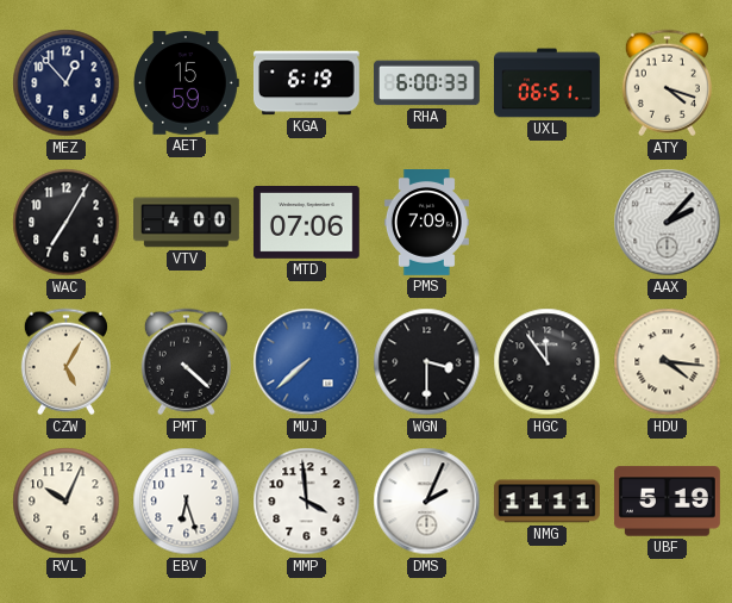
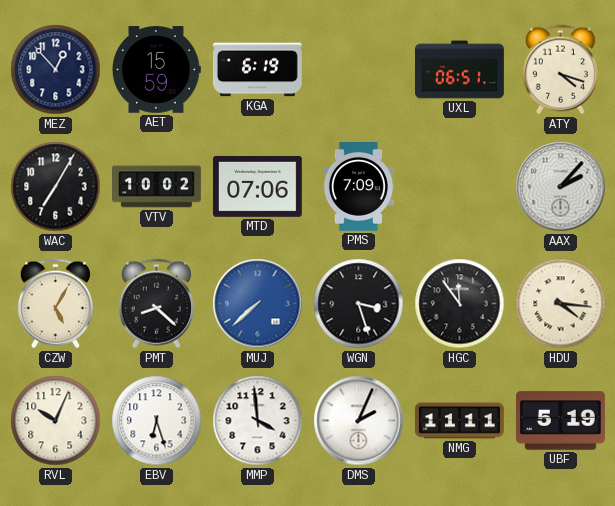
RHA: 6:00 -> none (427, 83)
VTV: 4:00 -> 10:02 (157, 187)
PMT: 4:22 -> 8:22 (156, 304)
WGN: 3:30 -> 3:27 (359, 304)
